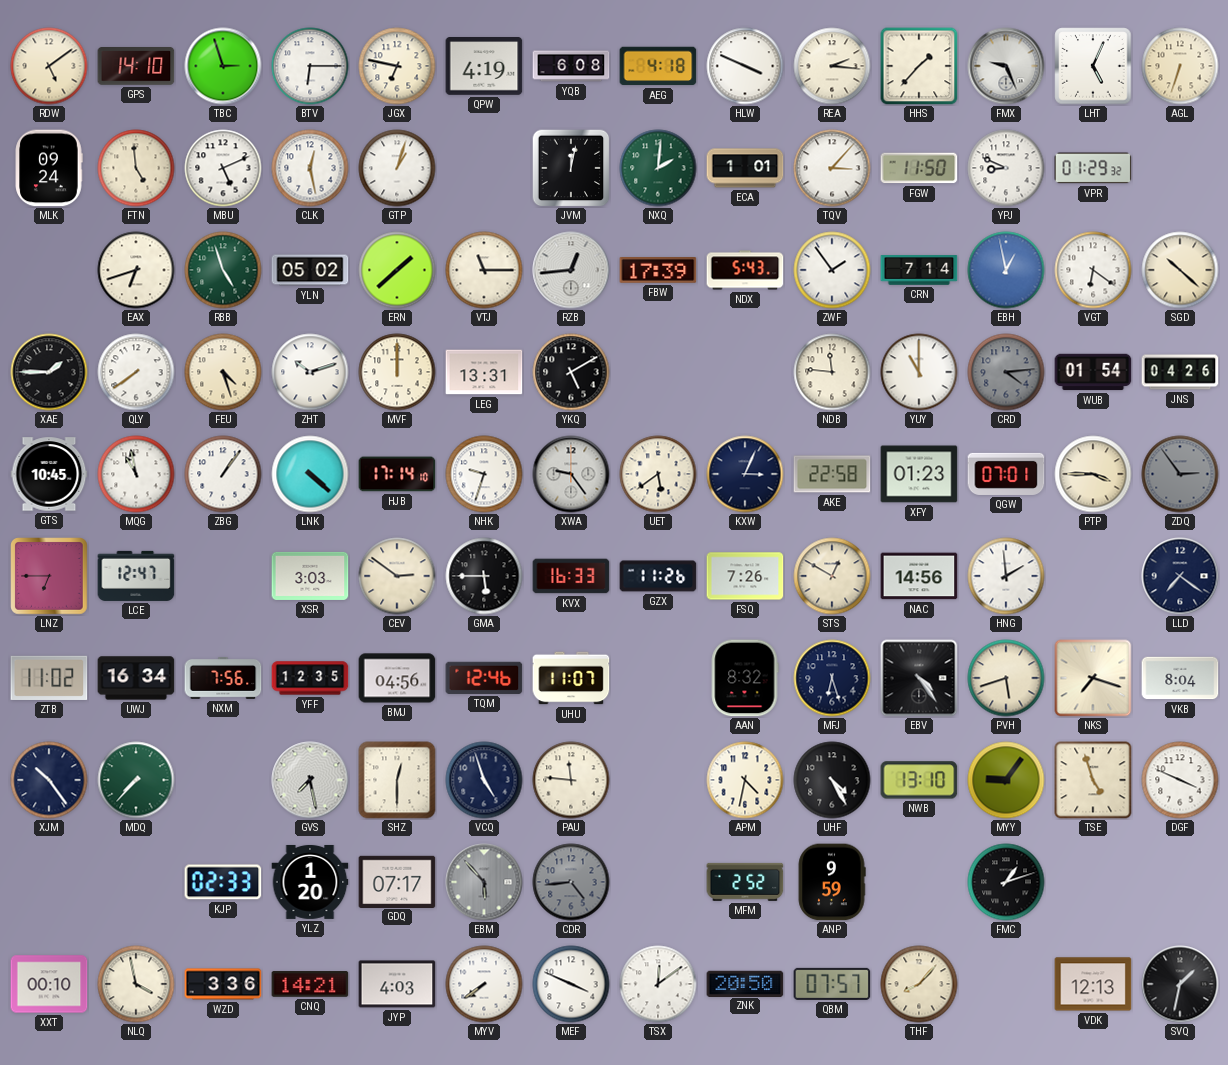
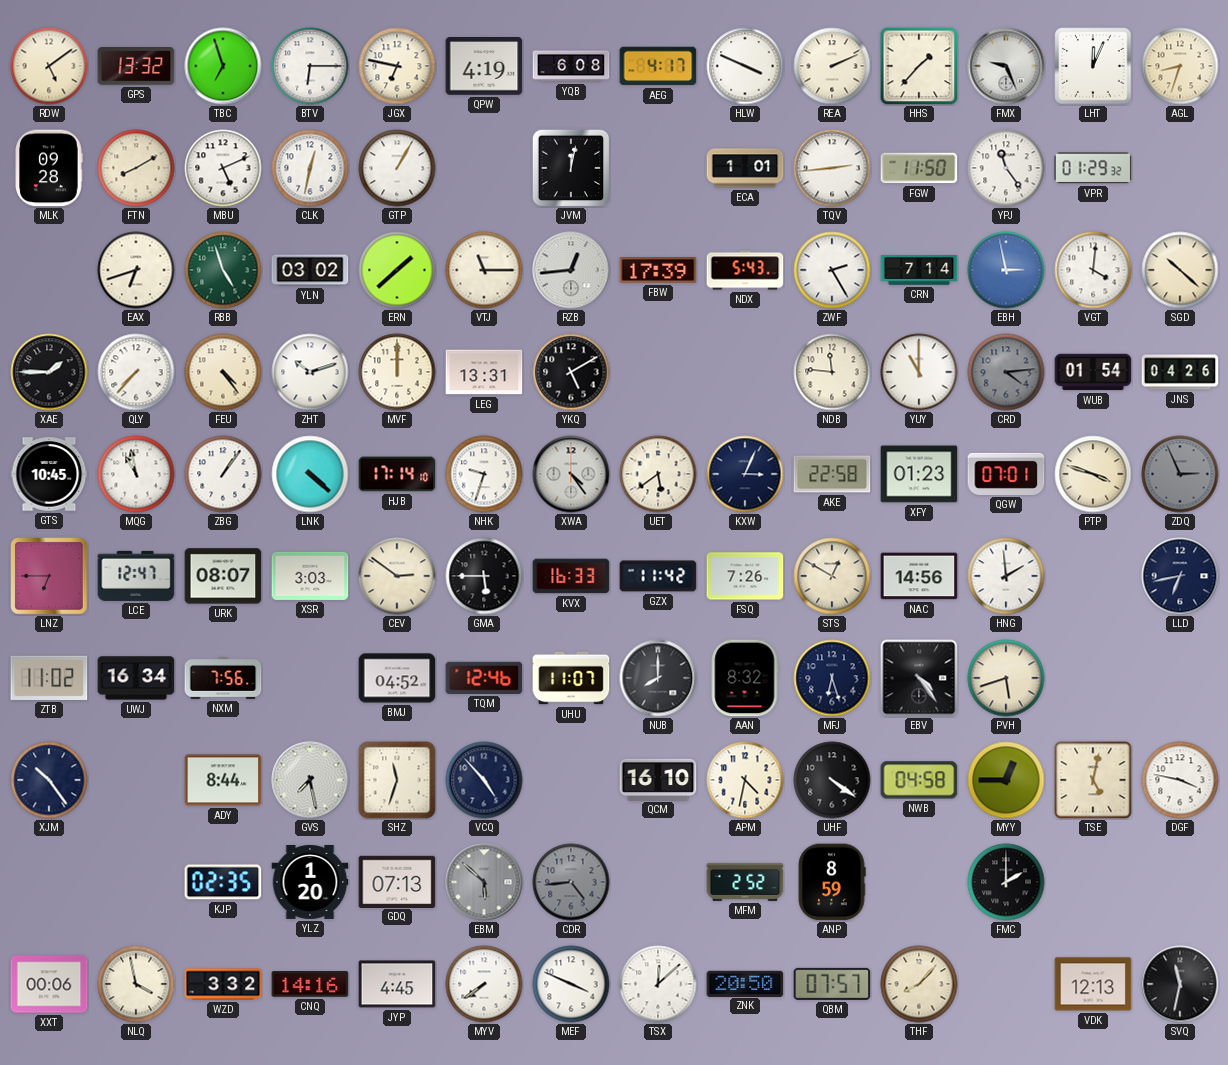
GPS: 14:10 -> 13:32 (136, 66)
TBC: 2:57 -> 6:57 (223, 66)
AEG: 4:18 -> 4:17 (658, 66)
REA: 2:16 -> 2:11 (832, 66)
LHT: 5:04 -> 12:04 (1093, 66)
AGL: 6:33 -> 8:33 (1180, 66)
MLK: 09:24 -> 09:28 (49, 168)
FTN: 4:59 -> 8:10 (136, 168)
CLK: 12:28 -> 12:32 (310, 168)
GTP: 1:03 -> 1:05 (397, 168)
NXQ: 2:01 -> none (658, 168)
TQV: 3:07 -> 2:44 (832, 168)
YPJ: 8:49 -> 11:24 (1006, 168)
YLN: 05:02 -> 03:02 (310, 270)
ZWF: 1:54 -> 2:25 (832, 270)
EBH: 12:58 -> 2:58 (1006, 270)
VGT: 6:21 -> 4:01 (1093, 270)
QLY: 7:39 -> 7:37 (136, 372)
FEU: 4:27 -> 4:24 (223, 372)
XWA: 9:24 -> 4:24 (571, 474)
PTP: 3:45 -> 3:48 (1093, 474)
ZDQ: 2:54 -> 2:56 (1180, 474)
URK: none -> 08:07 (223, 576)
GZX: 11:26 -> 11:42 (658, 576)
LLD: 7:21 -> 6:43 (1180, 576)
YFF: 12:35 -> none (310, 678)
BMJ: 04:56 -> 04:52 (397, 678)
NUB: none -> 8:00 (658, 678)
NKS: 7:18 -> none (1093, 678)
VKB: 8:04 -> none (1180, 678)
MDQ: 7:37 -> none (136, 780)
ADY: none -> 8:44 (223, 780)
SHZ: 12:30 -> 11:33 (397, 780)
VCQ: 4:57 -> 4:53 (484, 780)
PAU: 11:46 -> none (571, 780)
QCM: none -> 16:10 (658, 779)
UHF: 4:25 -> 4:21 (832, 780)
NWB: 13:10 -> 04:58 (919, 780)
MYY: 9:06 -> 12:45 (1006, 780)
TSE: 4:57 -> 5:02 (1093, 780)
DGF: 3:49 -> 3:47 (1180, 780)
KJP: 02:33 -> 02:35 (223, 882)
GDQ: 07:17 -> 07:13 (397, 881)
EBM: 5:53 -> 5:52 (484, 882)
ANP: 9:59 -> 8:59 (832, 882)
FMC: 1:12 -> 2:00 (1006, 882)
XXT: 00:10 -> 00:06 (49, 984)
WZD: 3:36 -> 3:32 (223, 984)
CNQ: 14:21 -> 14:16 (310, 984)
JYP: 4:03 -> 4:45 (397, 984)
TSX: 12:09 -> 12:08 (658, 984)
SVQ: 1:32 -> 11:32 (1180, 984)
